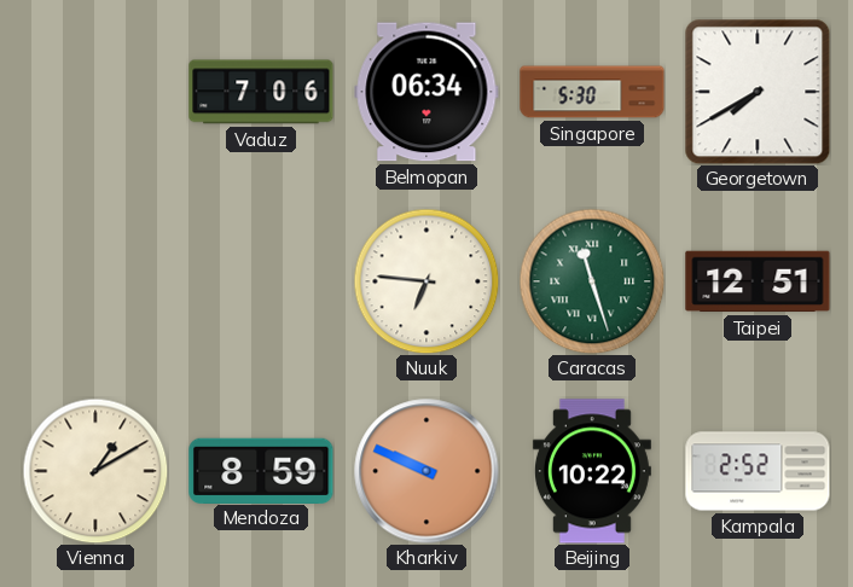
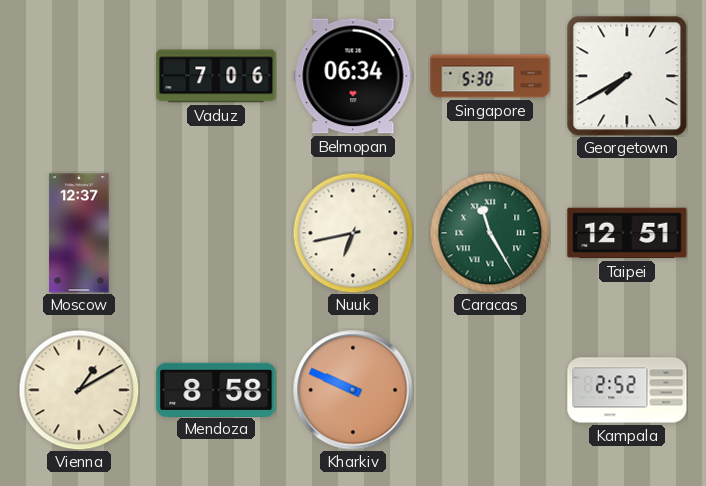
Moscow: none -> 12:37 (79, 233)
Nuuk: 6:46 -> 6:43 (353, 233)
Caracas: 11:27 -> 11:25 (490, 233)
Mendoza: 8:59 -> 8:58 (216, 389)
Beijing: 10:22 -> none (592, 471)
